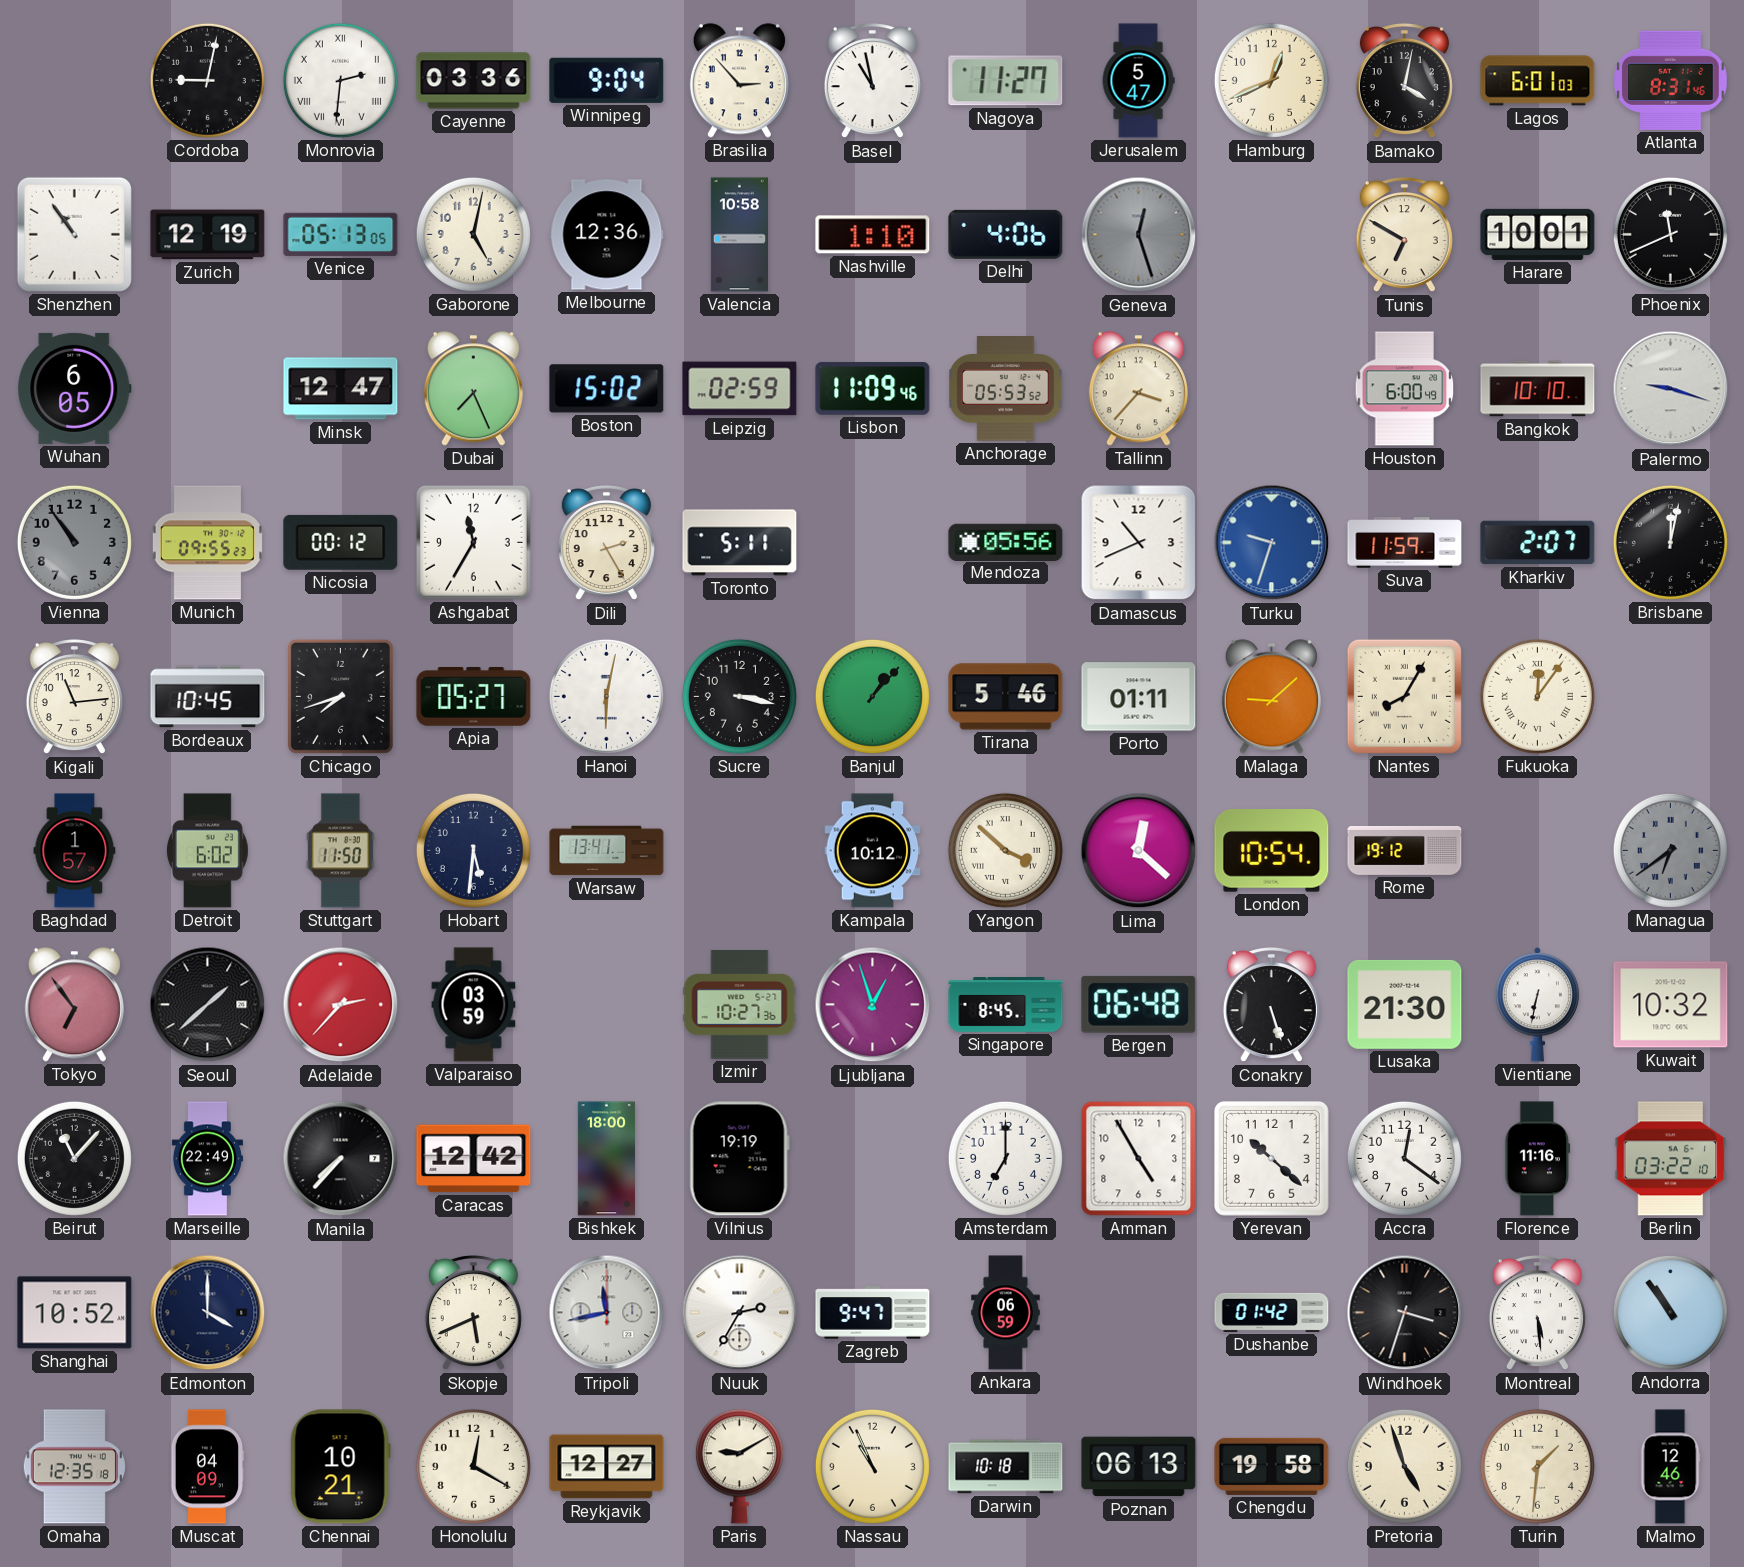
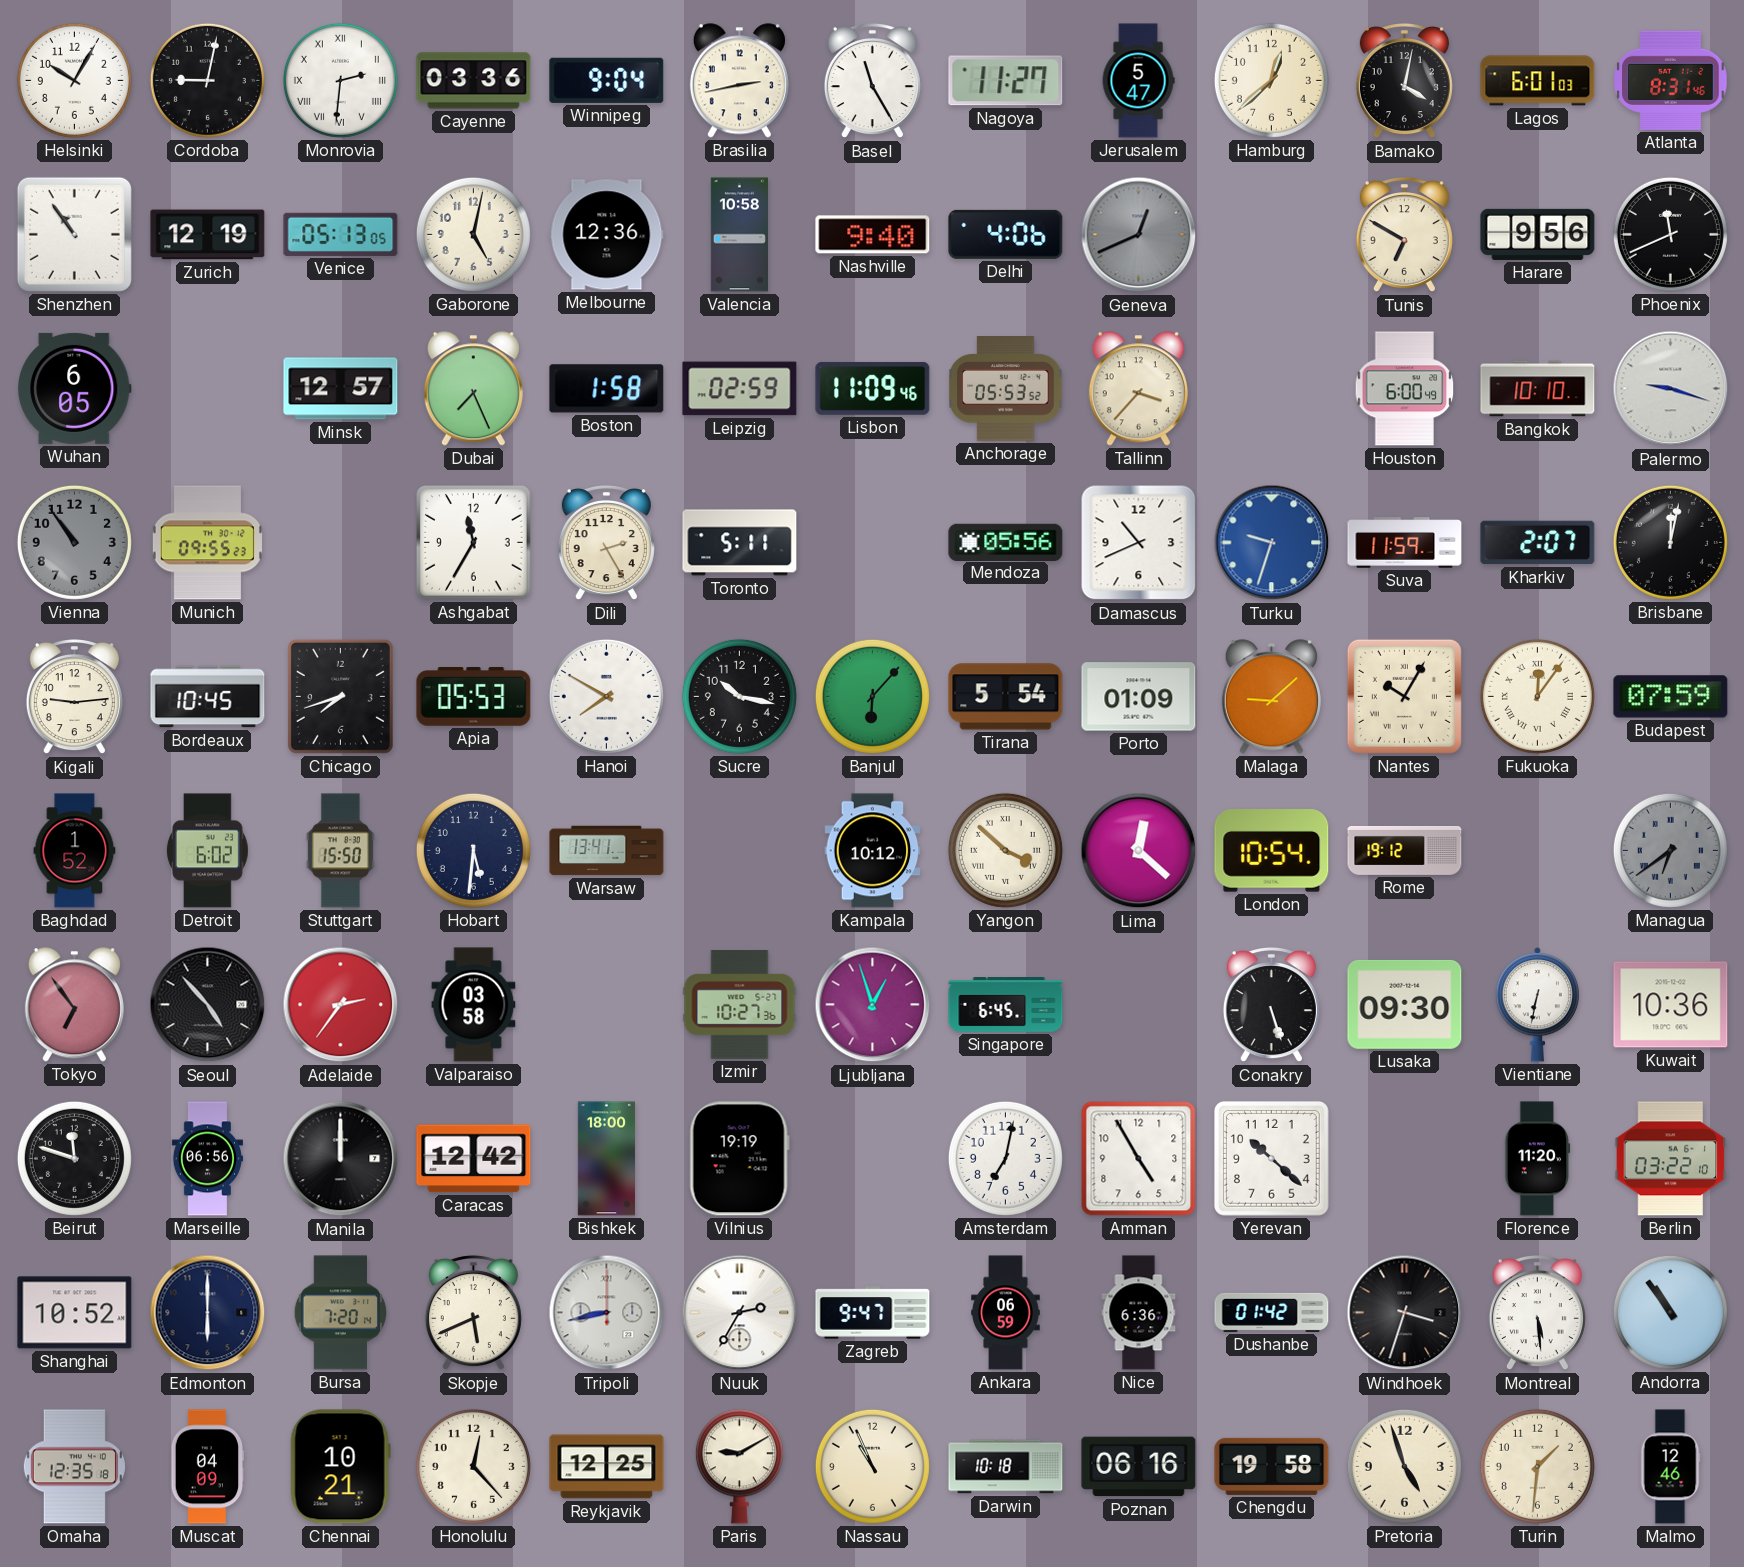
Helsinki: none -> 10:05 (74, 80)
Brasilia: 2:53 -> 2:43 (739, 81)
Basel: 10:58 -> 11:25 (872, 82)
Hamburg: 12:41 -> 12:38 (1271, 80)
Nashville: 1:10 -> 9:40 (873, 235)
Geneva: 12:27 -> 12:41 (1139, 235)
Harare: 10:01 -> 9:56 (1538, 234)
Minsk: 12:47 -> 12:57 (341, 389)
Boston: 15:02 -> 1:58 (607, 389)
Nicosia: 00:12 -> none (341, 542)
Kigali: 11:14 -> 9:14 (74, 698)
Apia: 05:27 -> 05:53 (474, 697)
Hanoi: 6:02 -> 7:50 (606, 696)
Sucre: 3:17 -> 10:17 (739, 696)
Banjul: 1:07 -> 6:07 (872, 696)
Tirana: 5:46 -> 5:54 (1006, 697)
Porto: 01:11 -> 01:09 (1139, 697)
Nantes: 8:05 -> 10:05 (1404, 696)
Budapest: none -> 07:59 (1671, 697)
Baghdad: 1:57 -> 1:52 (75, 851)
Stuttgart: 11:50 -> 15:50 (340, 851)
Seoul: 1:38 -> 4:53 (208, 1005)
Adelaide: 2:37 -> 2:36 (341, 1005)
Valparaiso: 03:59 -> 03:58 (474, 1005)
Singapore: 8:45 -> 6:45 (1006, 1005)
Bergen: 06:48 -> none (1139, 1004)
Lusaka: 21:30 -> 09:30 (1405, 1004)
Kuwait: 10:32 -> 10:36 (1671, 1005)
Beirut: 11:07 -> 11:48 (74, 1158)
Marseille: 22:49 -> 06:56 (207, 1159)
Manila: 7:37 -> 12:00 (341, 1159)
Amsterdam: 7:00 -> 7:02 (1005, 1158)
Accra: 12:21 -> none (1404, 1158)
Florence: 11:16 -> 11:20 (1538, 1159)
Edmonton: 4:00 -> 6:00 (208, 1313)
Bursa: none -> 7:20 (340, 1313)
Tripoli: 11:43 -> 8:43 (607, 1313)
Nice: none -> 6:36 (1139, 1313)
Honolulu: 12:20 -> 12:23 (473, 1466)
Reykjavik: 12:27 -> 12:25 (607, 1467)
Poznan: 06:13 -> 06:16 (1139, 1467)
